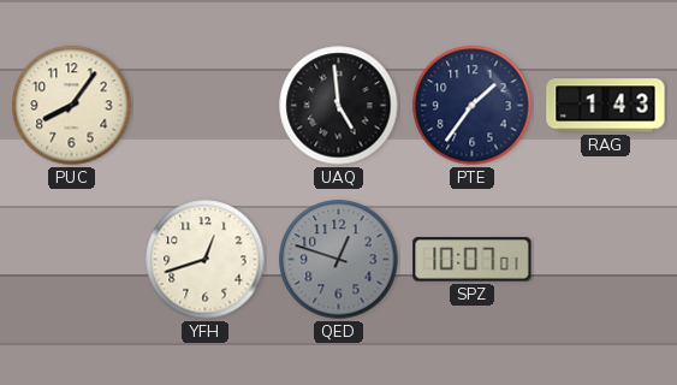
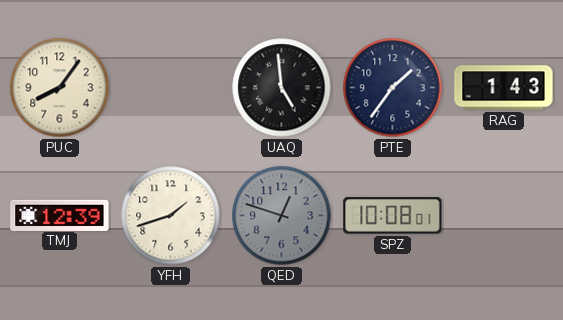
TMJ: none -> 12:39 (60, 215)
YFH: 12:42 -> 1:42 (171, 216)
SPZ: 10:07 -> 10:08 (393, 216)
